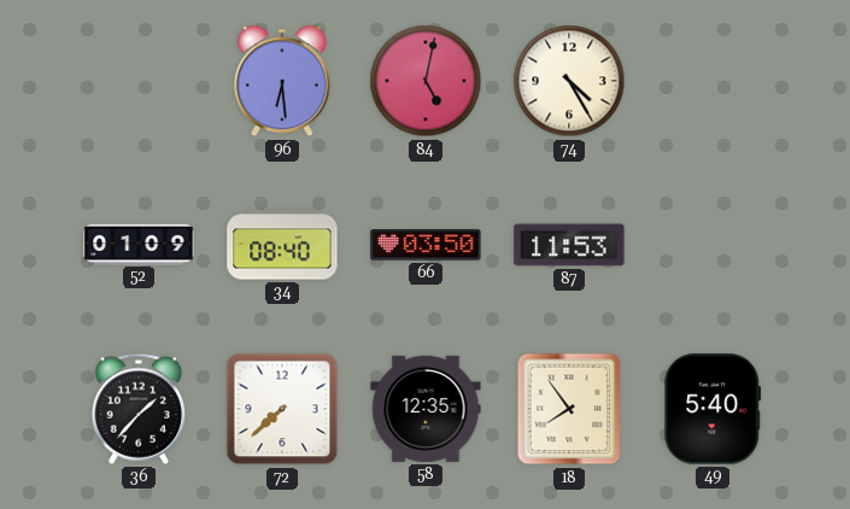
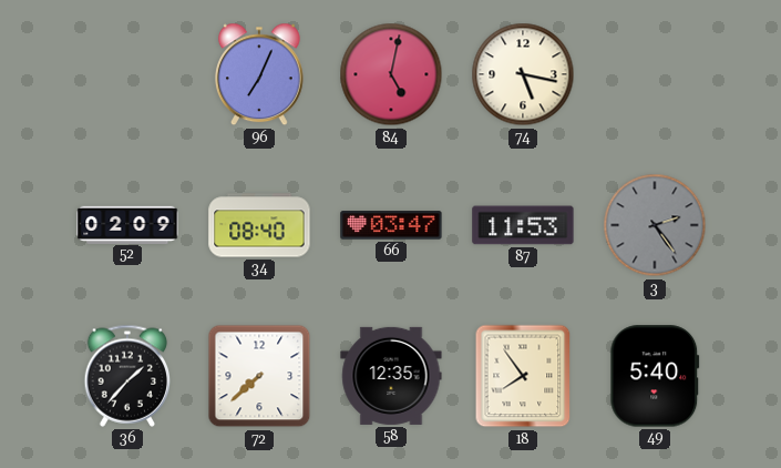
96: 6:29 -> 7:04 (259, 74)
74: 4:25 -> 5:17 (523, 74)
52: 01:09 -> 02:09 (127, 224)
66: 03:50 -> 03:47 (391, 225)
3: none -> 2:24 (655, 225)
